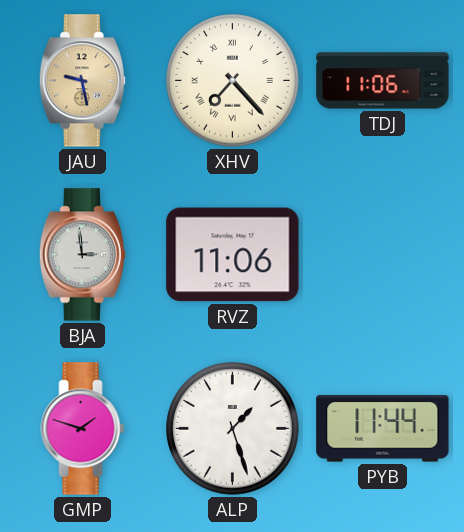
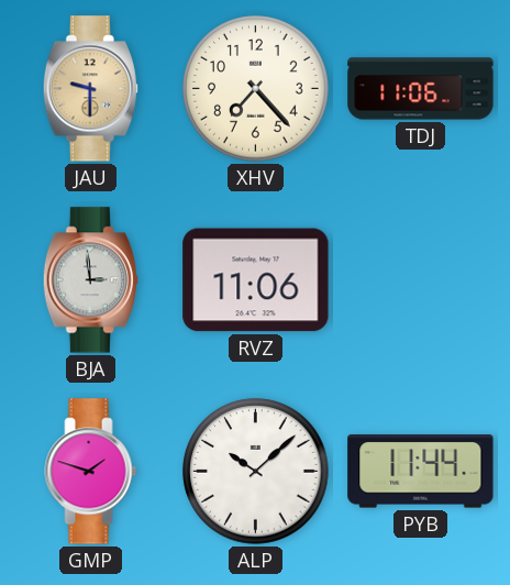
JAU: 9:28 -> 9:30 (90, 89)
XHV numerals: Roman -> Arabic (256, 89)
ALP: 1:27 -> 10:08 (256, 472)
